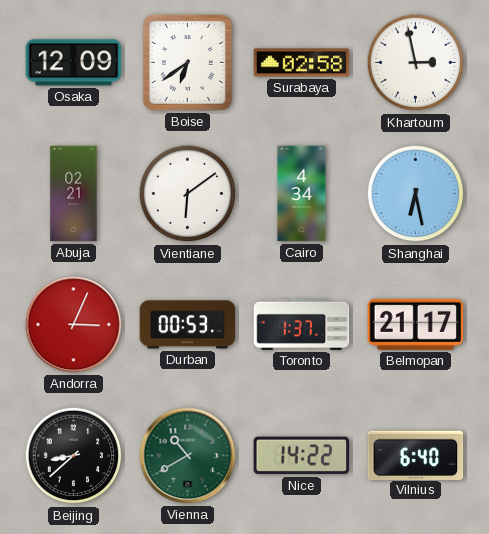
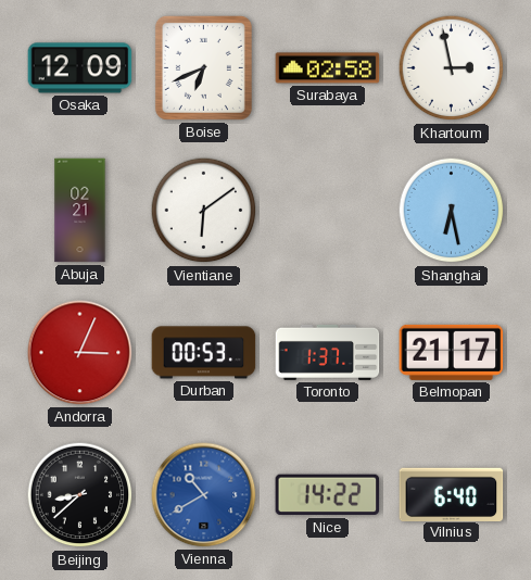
Boise: 6:39 -> 6:41 (203, 67)
Cairo: 4:34 -> none (302, 194)
Vienna dial: green -> blue (204, 495)
